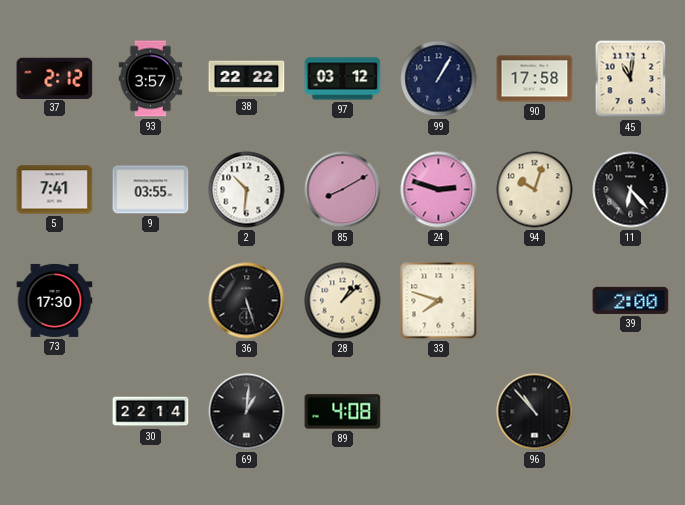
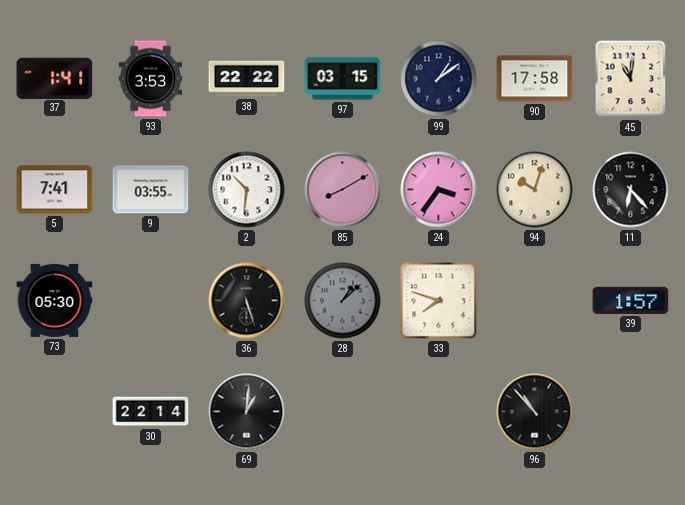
37: 2:12 -> 1:41 (55, 78)
93: 3:57 -> 3:53 (151, 79)
97: 03:12 -> 03:15 (343, 79)
99: 1:05 -> 1:09 (439, 79)
24: 2:48 -> 3:36 (439, 190)
73: 17:30 -> 05:30 (55, 300)
28 dial: cream -> grey (343, 301)
39: 2:00 -> 1:57 (631, 300)
89: 4:08 -> none (343, 412)
